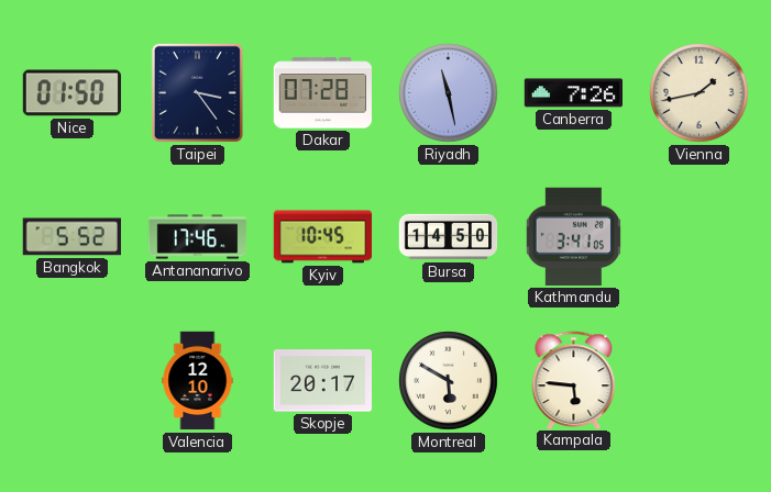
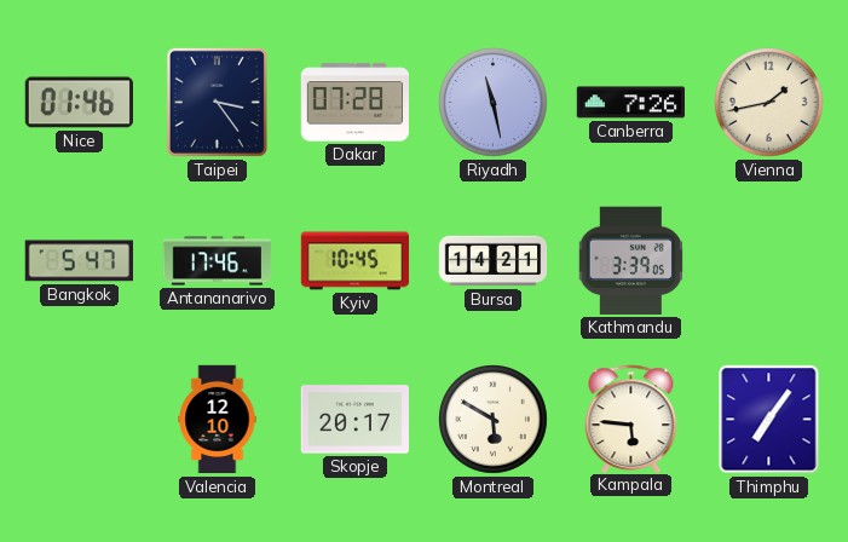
Nice: 01:50 -> 01:46 (79, 103)
Bangkok: 5:52 -> 5:47 (79, 261)
Bursa: 14:50 -> 14:21 (494, 261)
Kathmandu: 3:41 -> 3:39 (630, 260)
Thimphu: none -> 7:06 (769, 420)
